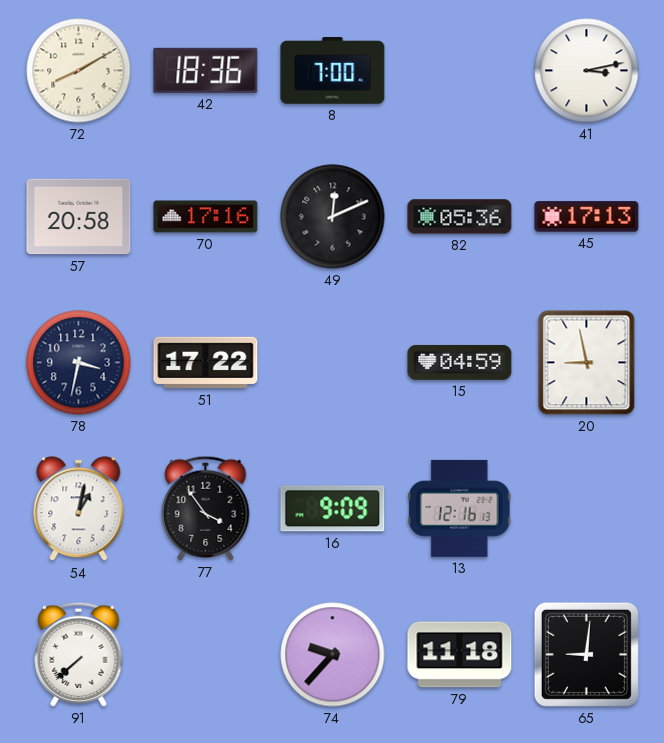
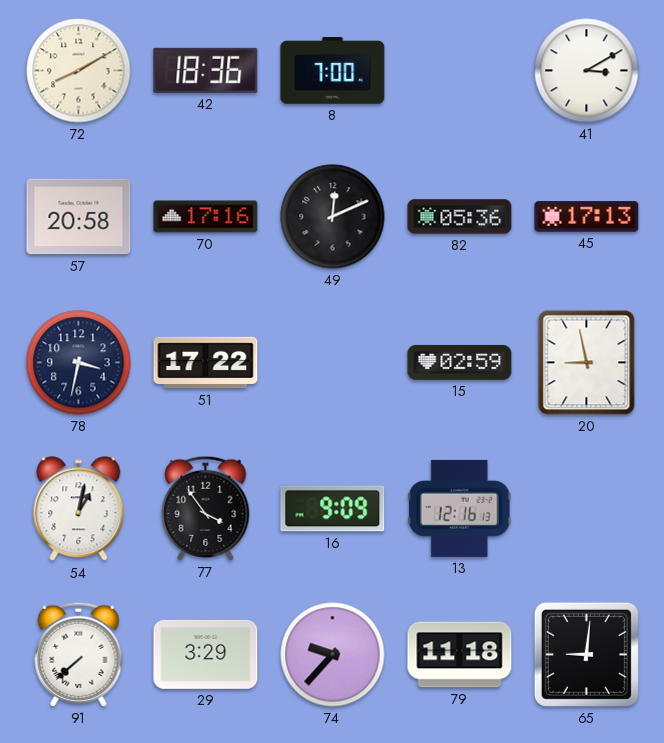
41: 3:13 -> 3:10 (587, 71)
15: 04:59 -> 02:59 (460, 362)
29: none -> 3:29 (206, 654)
